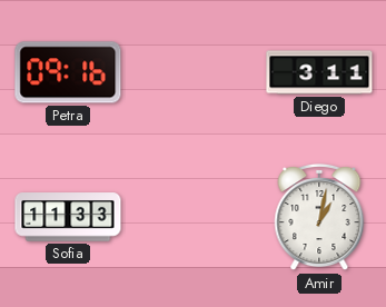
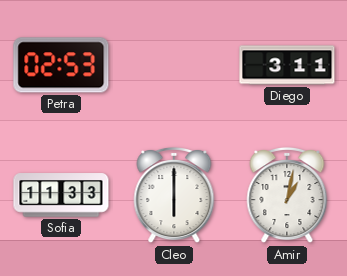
Petra: 09:16 -> 02:53 (61, 65)
Cleo: none -> 6:00 (174, 195)
